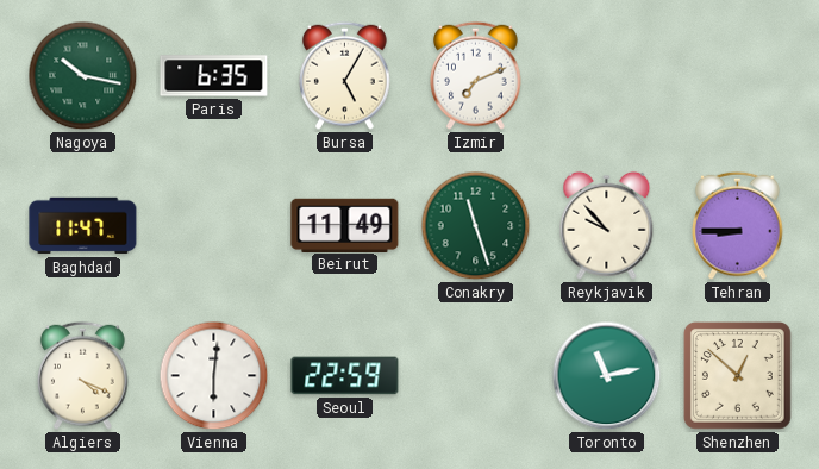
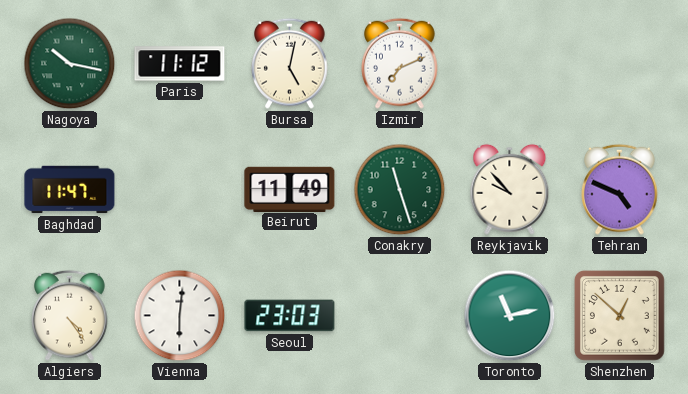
Paris: 6:35 -> 11:12 (180, 64)
Bursa: 5:05 -> 5:02 (290, 63)
Tehran: 8:45 -> 4:49 (620, 189)
Algiers: 4:19 -> 4:24 (70, 315)
Seoul: 22:59 -> 23:03 (290, 316)
